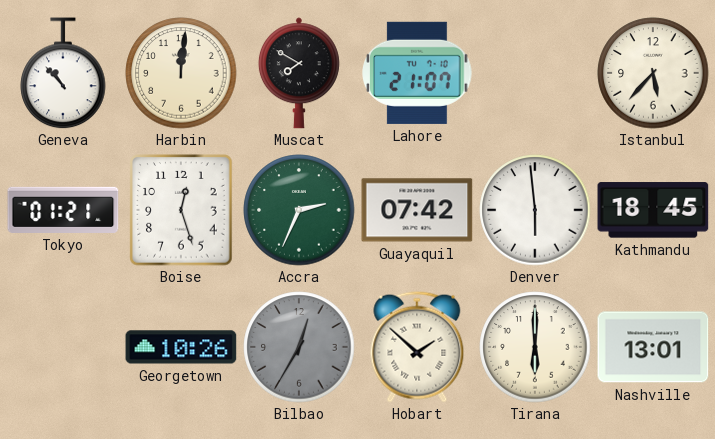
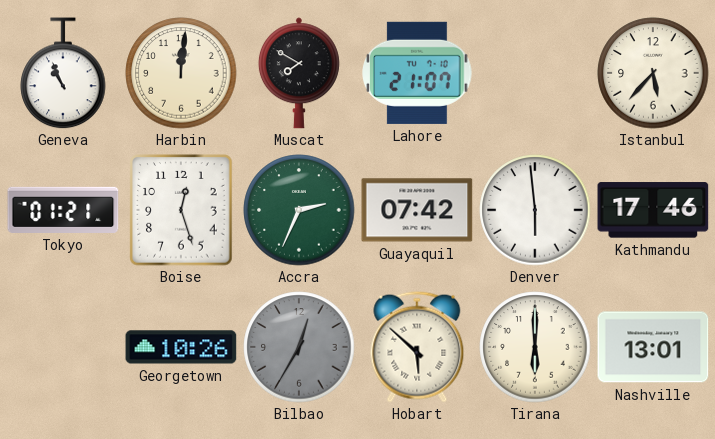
Geneva: 10:53 -> 10:56 (63, 73)
Kathmandu: 18:45 -> 17:46 (653, 210)
Hobart: 1:52 -> 5:52 (417, 347)
